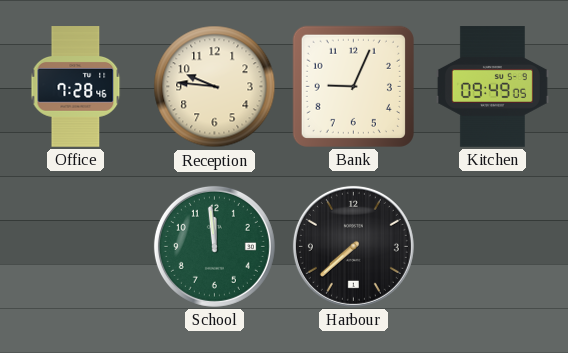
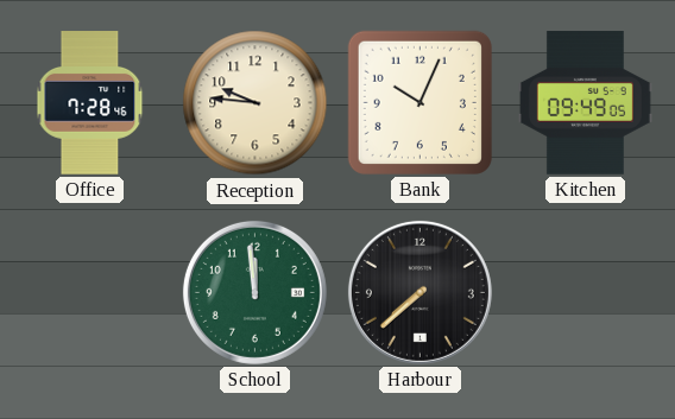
Bank: 9:04 -> 10:04 (419, 102)
